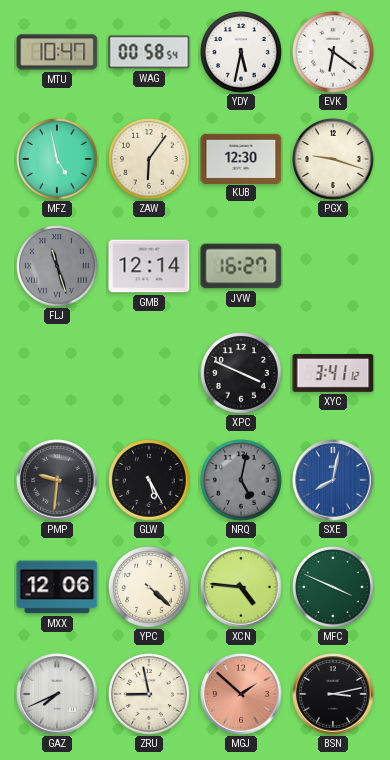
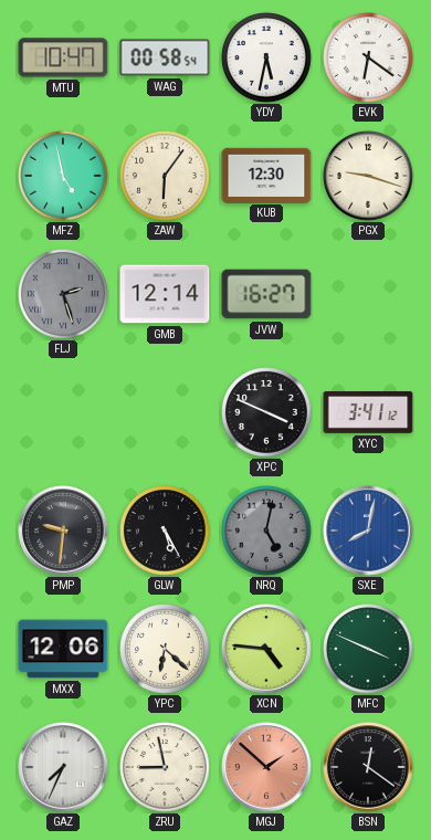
FLJ: 11:27 -> 2:27 (63, 294)
YPC: 4:22 -> 6:22 (165, 649)
GAZ: 7:41 -> 7:34 (63, 767)
BSN: 3:13 -> 12:21 (368, 767)
